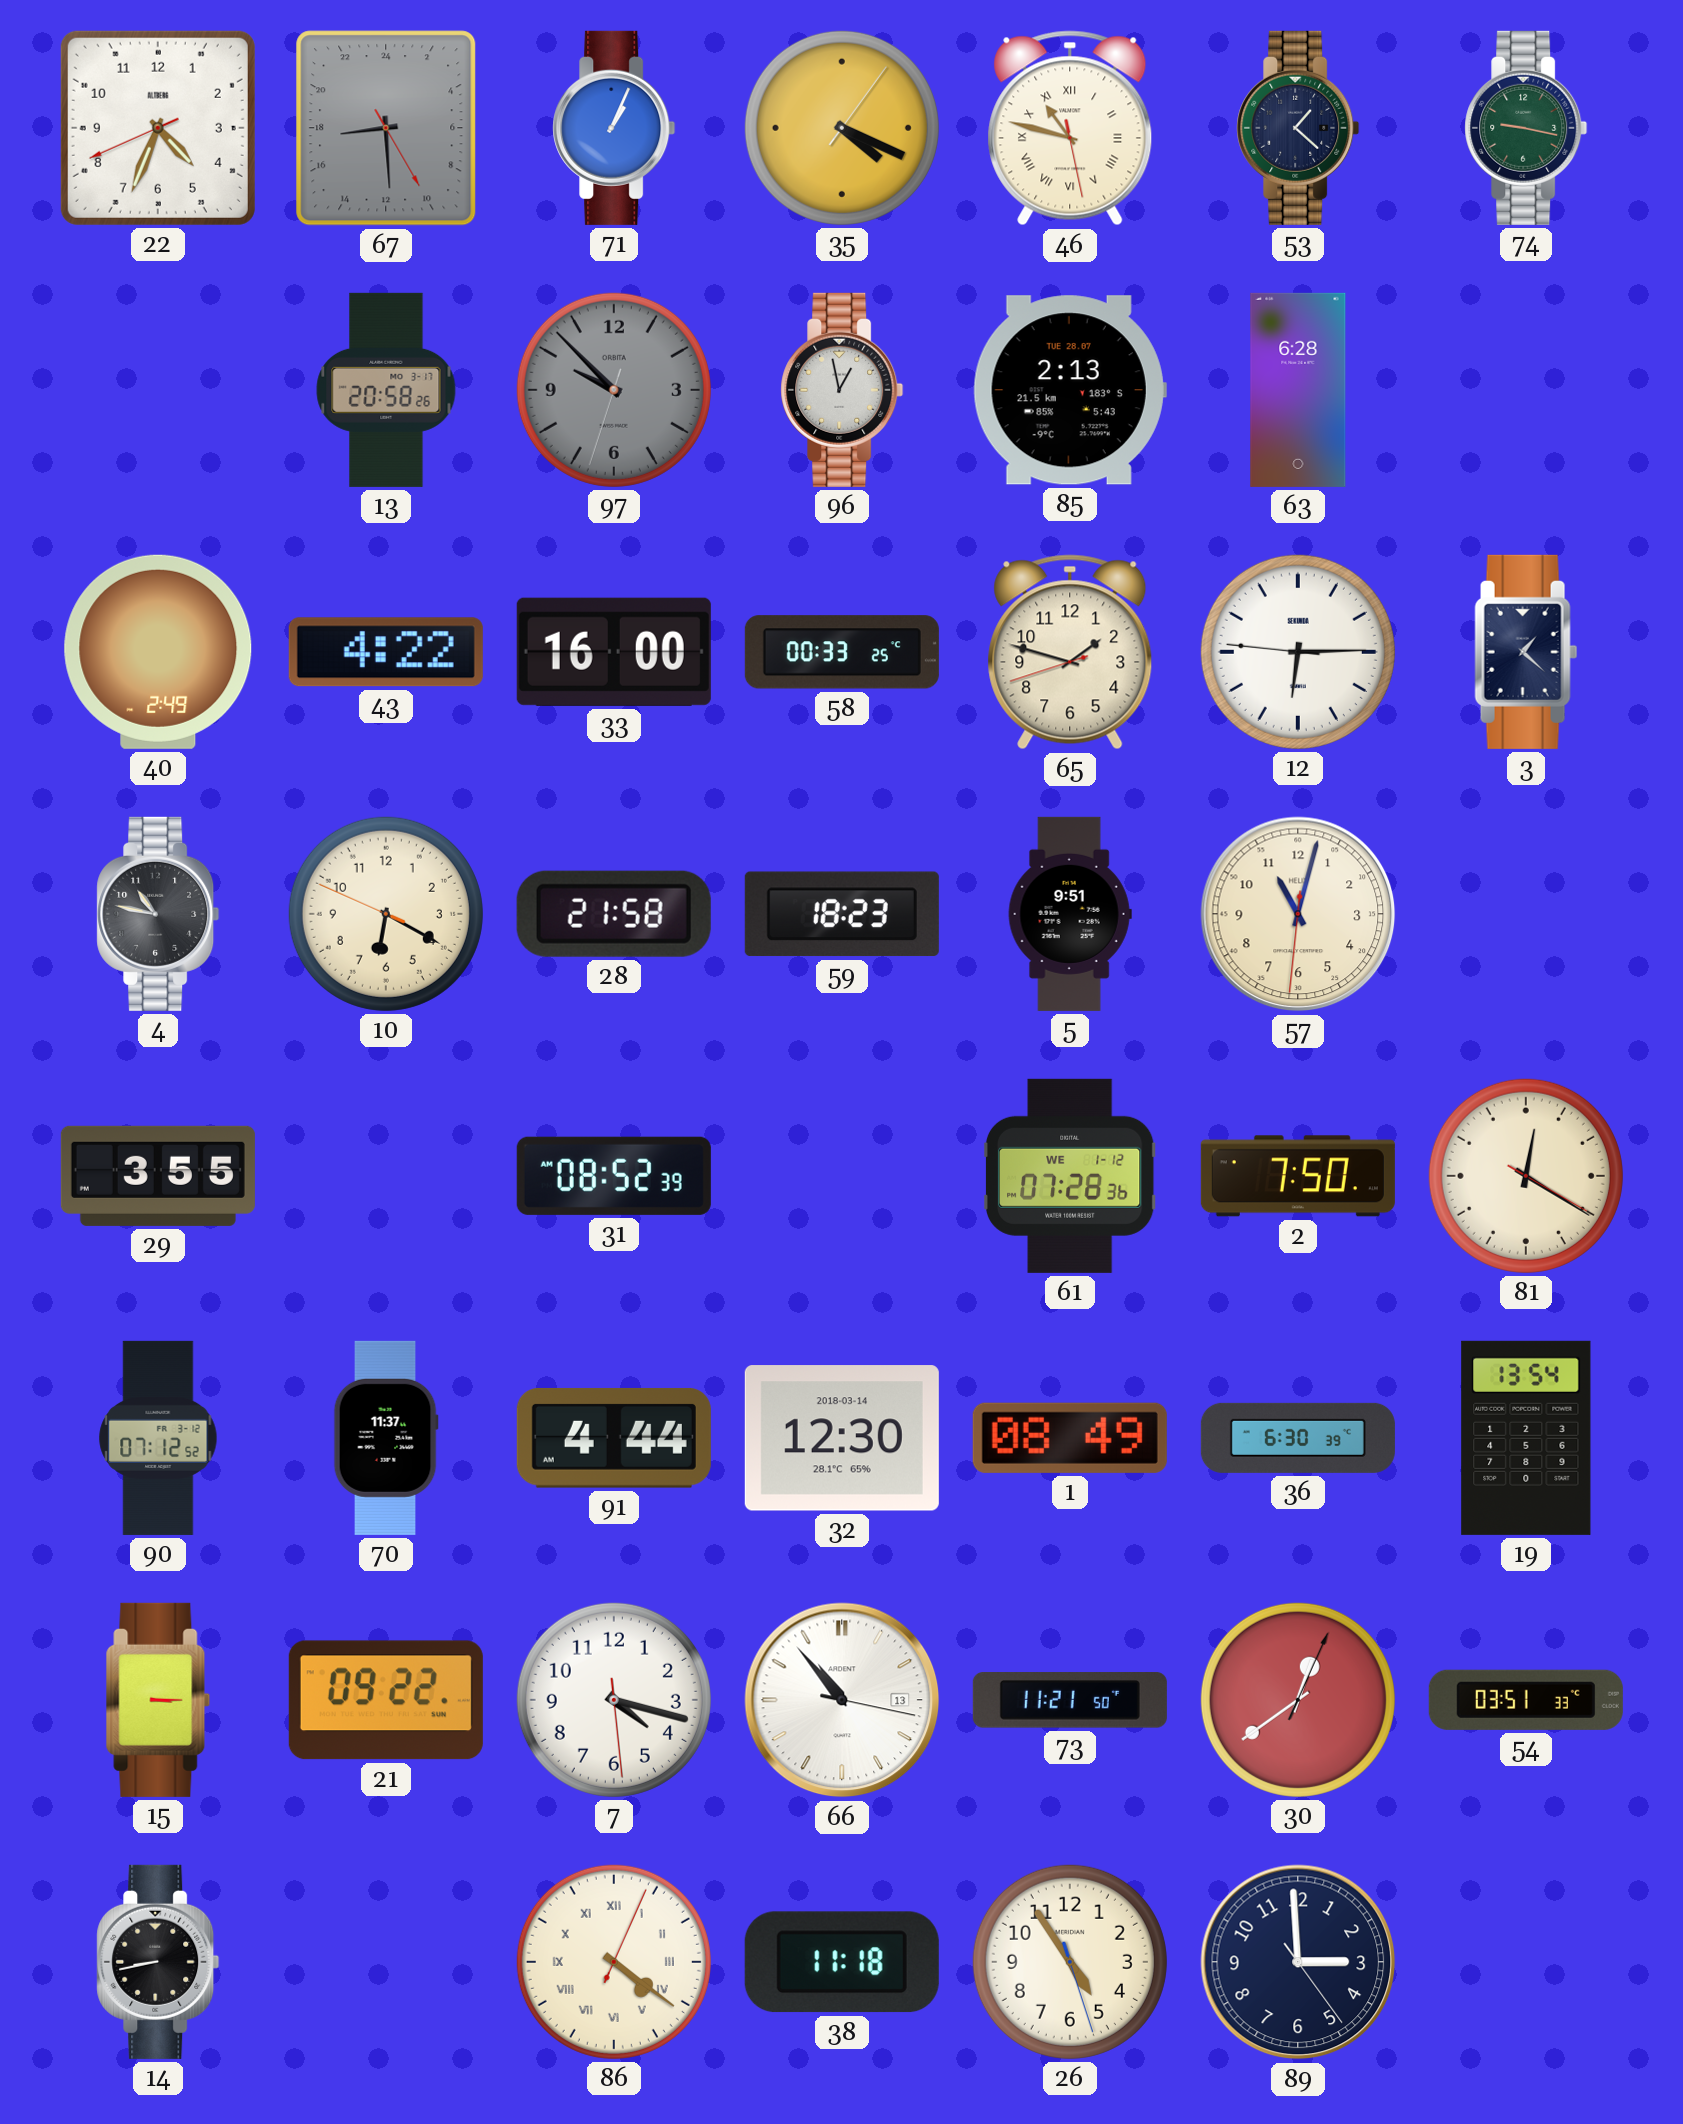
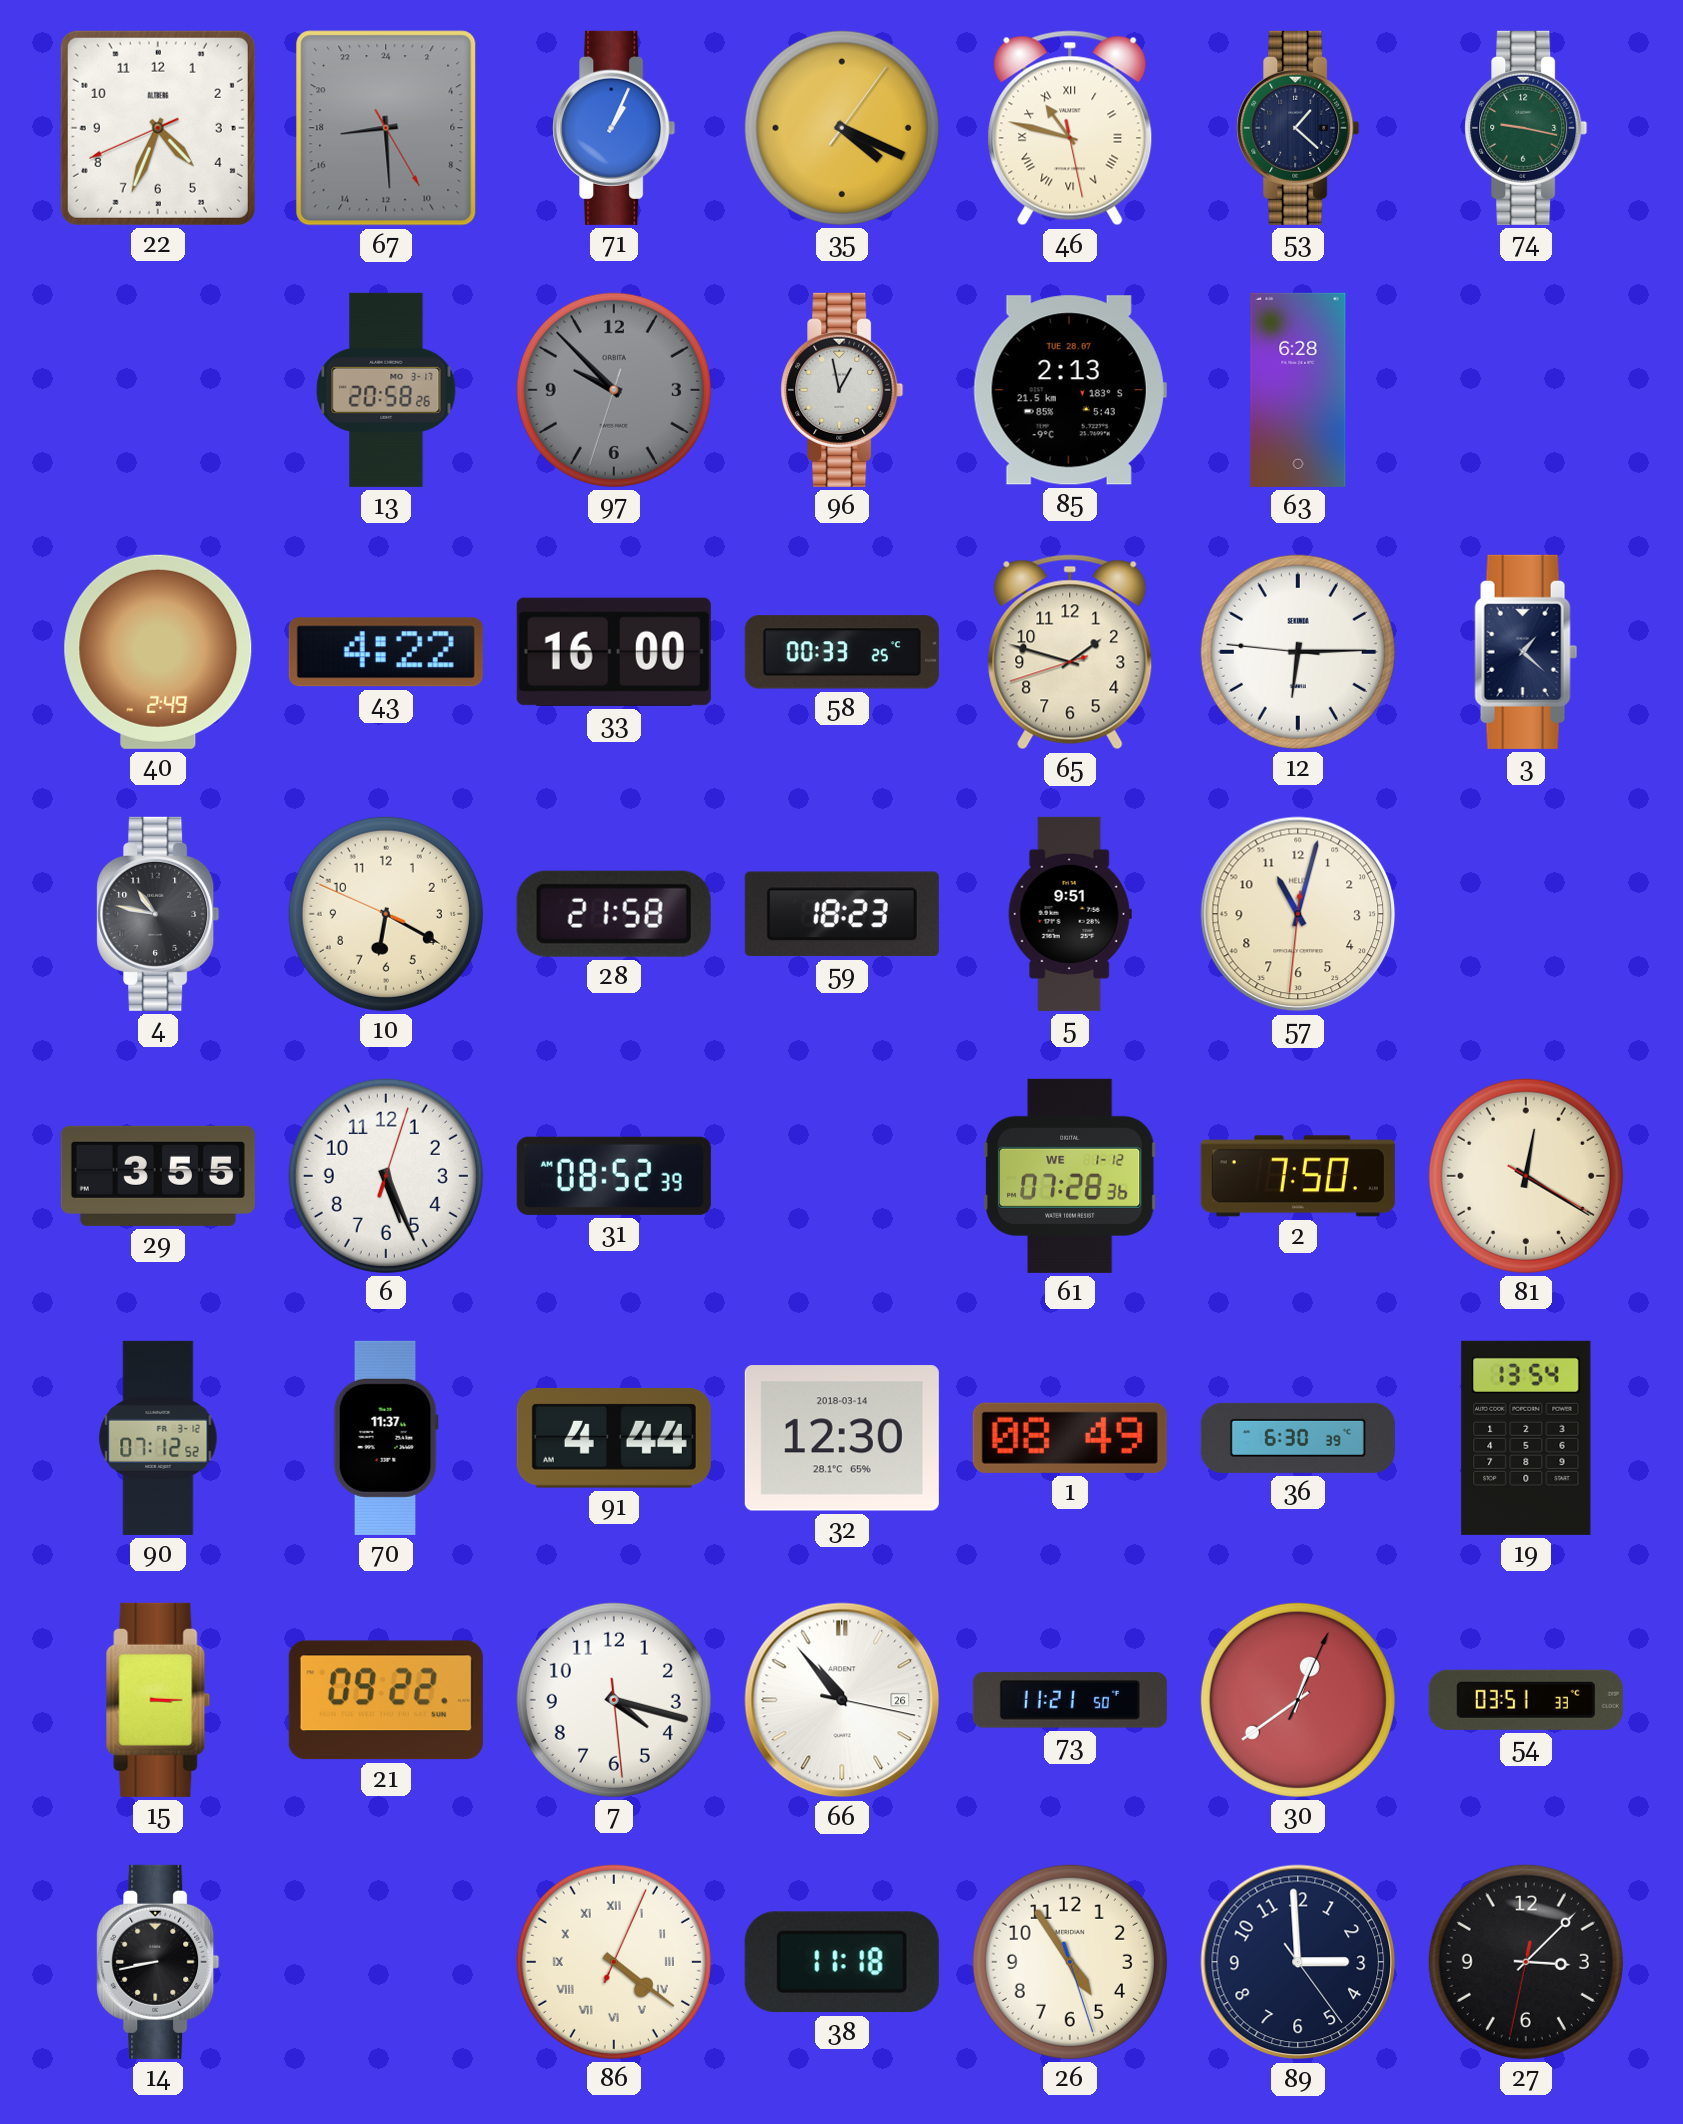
6: none -> 5:26 (386, 1176)
66 date: 13 -> 26 (842, 1700)
27: none -> 3:07 (1526, 1962)
